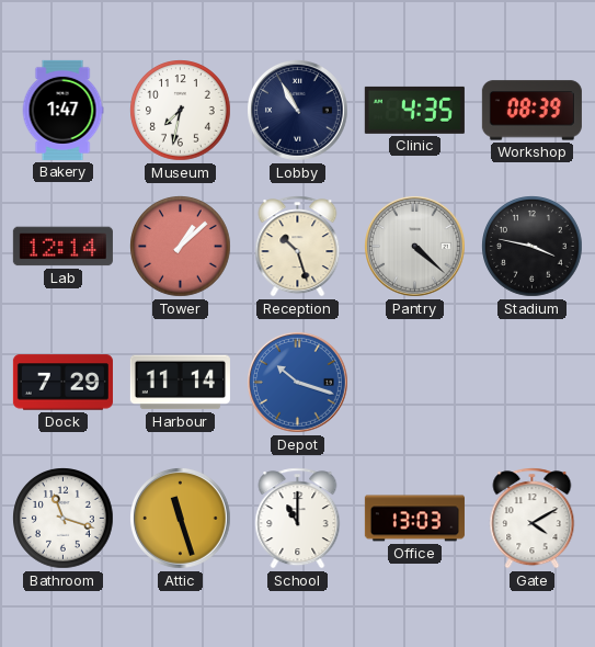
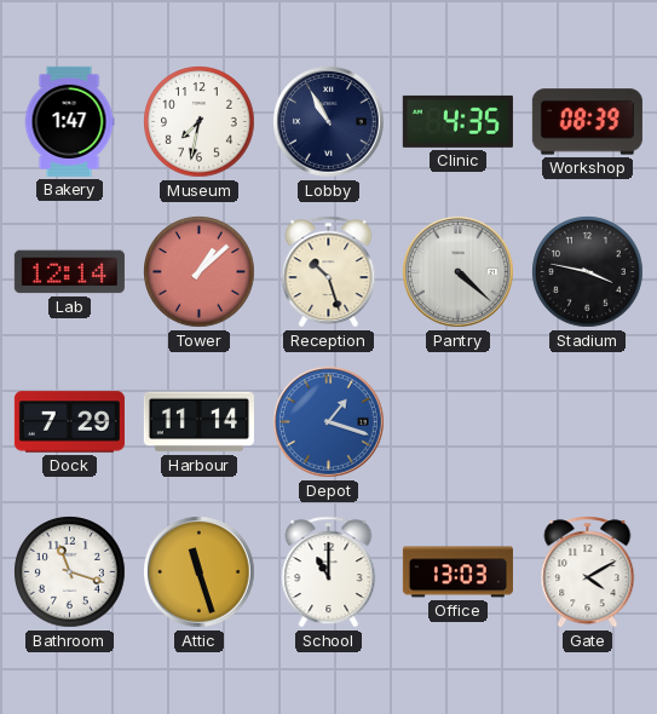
Depot: 10:18 -> 1:18 (329, 422)
